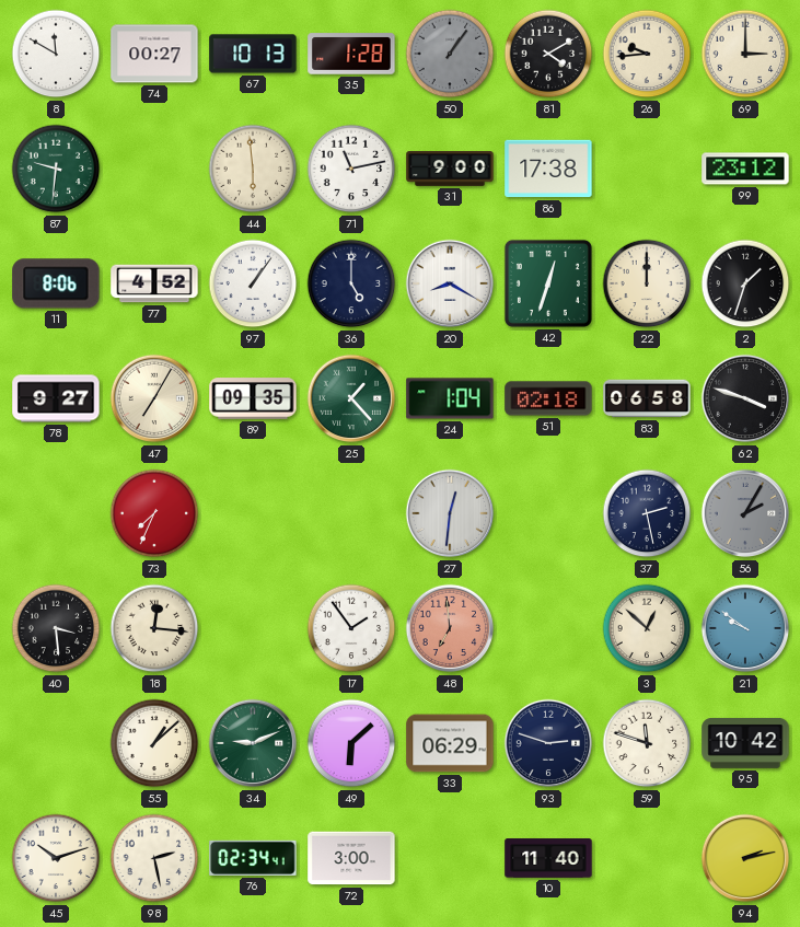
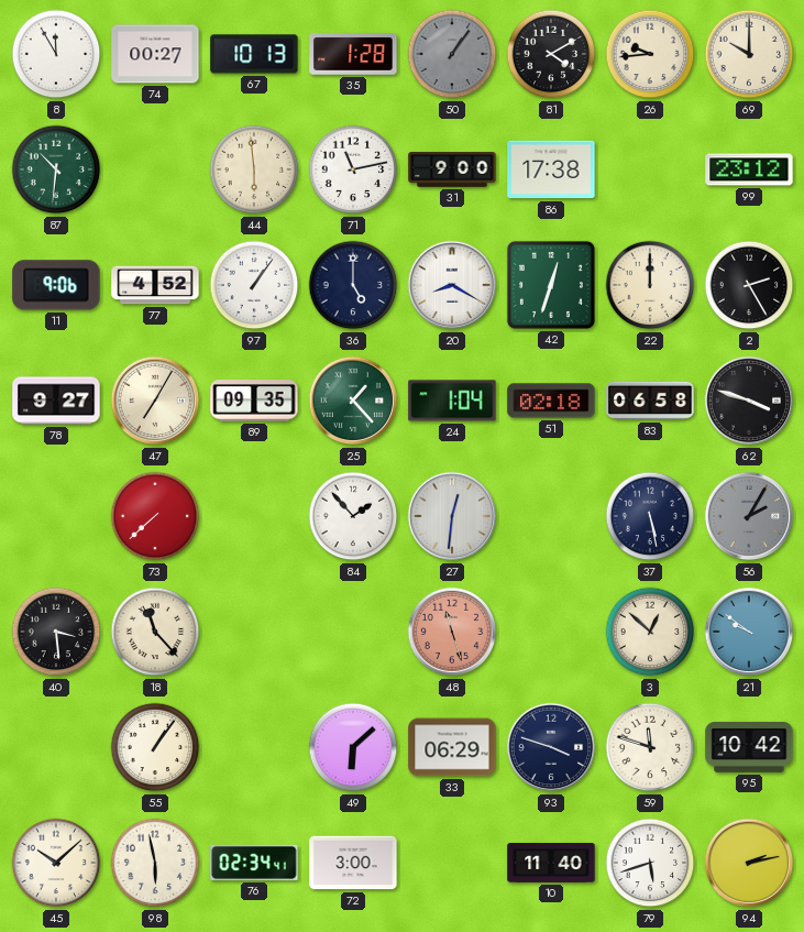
8: 11:50 -> 11:55 (56, 54)
69: 3:00 -> 10:00 (749, 54)
87: 9:31 -> 10:31 (56, 169)
11: 8:06 -> 9:06 (56, 285)
2: 1:33 -> 2:25 (749, 285)
73: 7:34 -> 7:38 (155, 516)
84: none -> 1:53 (353, 516)
37: 2:28 -> 5:28 (650, 516)
18: 12:16 -> 11:23 (155, 632)
17: 1:54 -> none (351, 628)
48: 6:59 -> 11:27 (452, 632)
55: 1:08 -> 1:06 (155, 747)
34: 9:11 -> none (253, 743)
93: 2:48 -> 3:48 (551, 747)
45: 10:12 -> 10:08 (56, 863)
98: 2:28 -> 5:58 (155, 863)
79: none -> 5:42 (650, 863)
